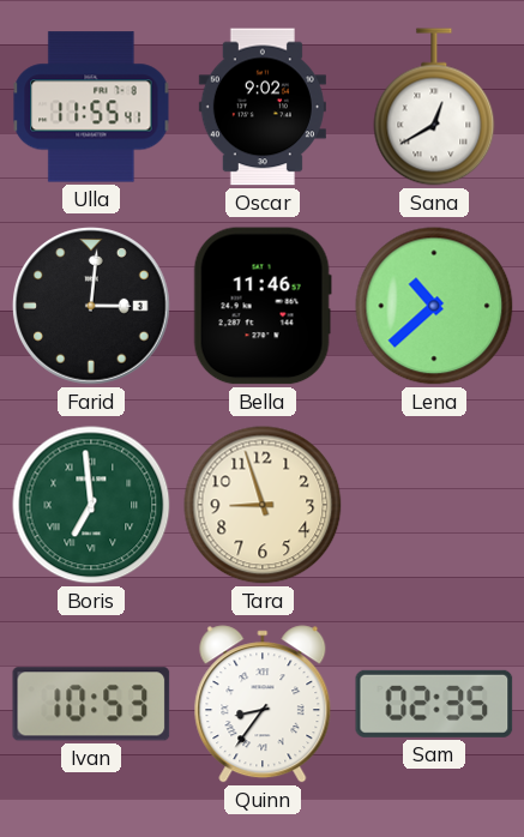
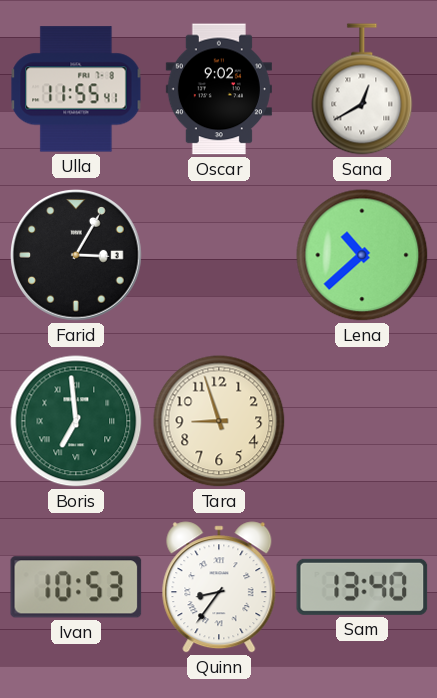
Farid: 3:01 -> 3:05 (76, 255)
Bella: 11:46 -> none (263, 306)
Sam: 02:35 -> 13:40 (362, 587)
